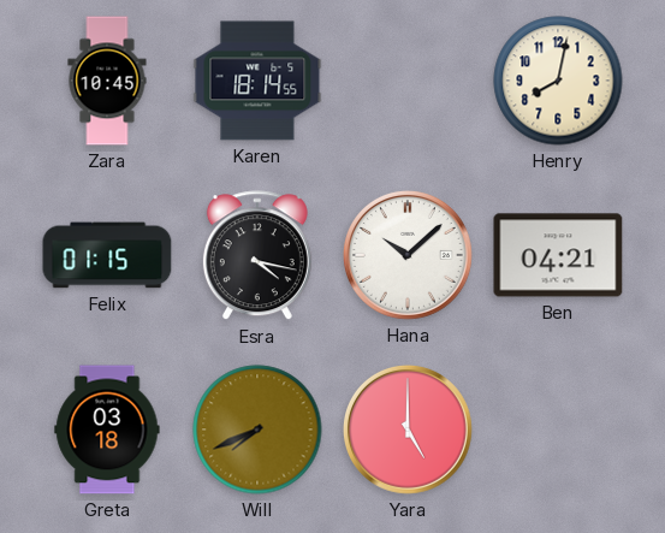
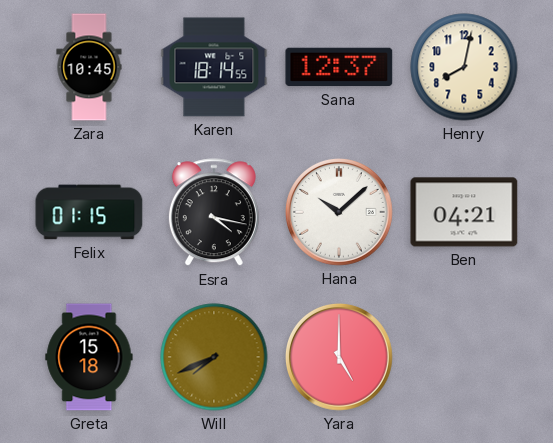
Sana: none -> 12:37 (339, 67)
Greta: 03:18 -> 15:18 (89, 357)
